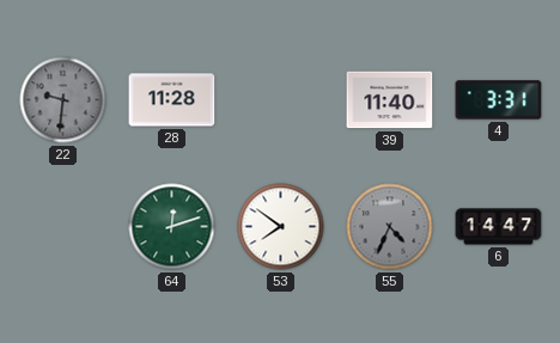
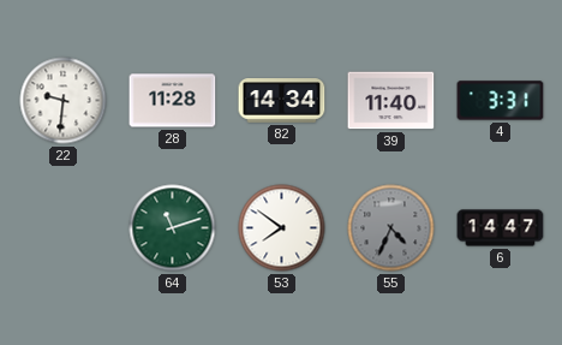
22 dial: grey -> white (64, 101)
82: none -> 14:34 (282, 101)
64: 12:12 -> 11:12 (173, 228)
